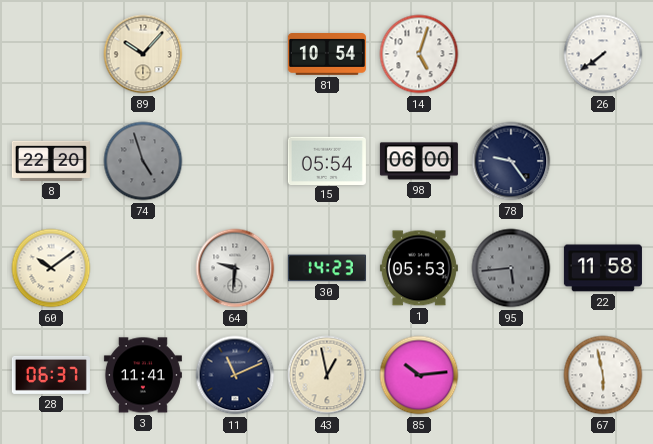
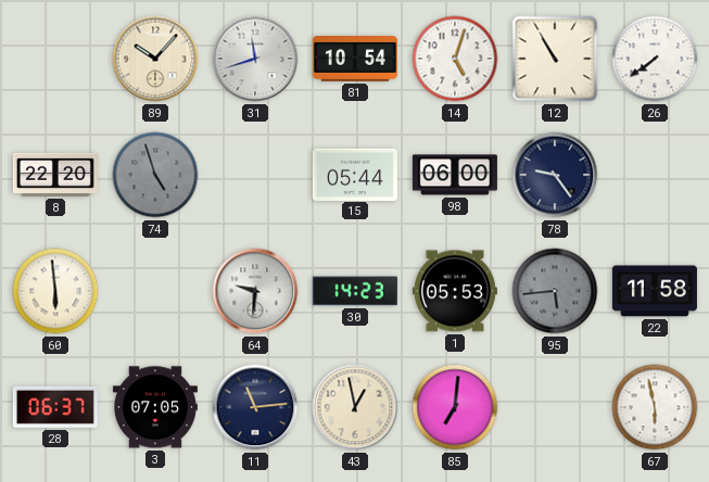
31: none -> 11:42 (255, 59)
12: none -> 10:55 (555, 59)
15: 05:54 -> 05:44 (355, 174)
60: 10:09 -> 5:59 (55, 291)
3: 11:41 -> 07:05 (155, 407)
11: 11:11 -> 11:14 (255, 407)
85: 10:14 -> 7:01 (455, 407)
